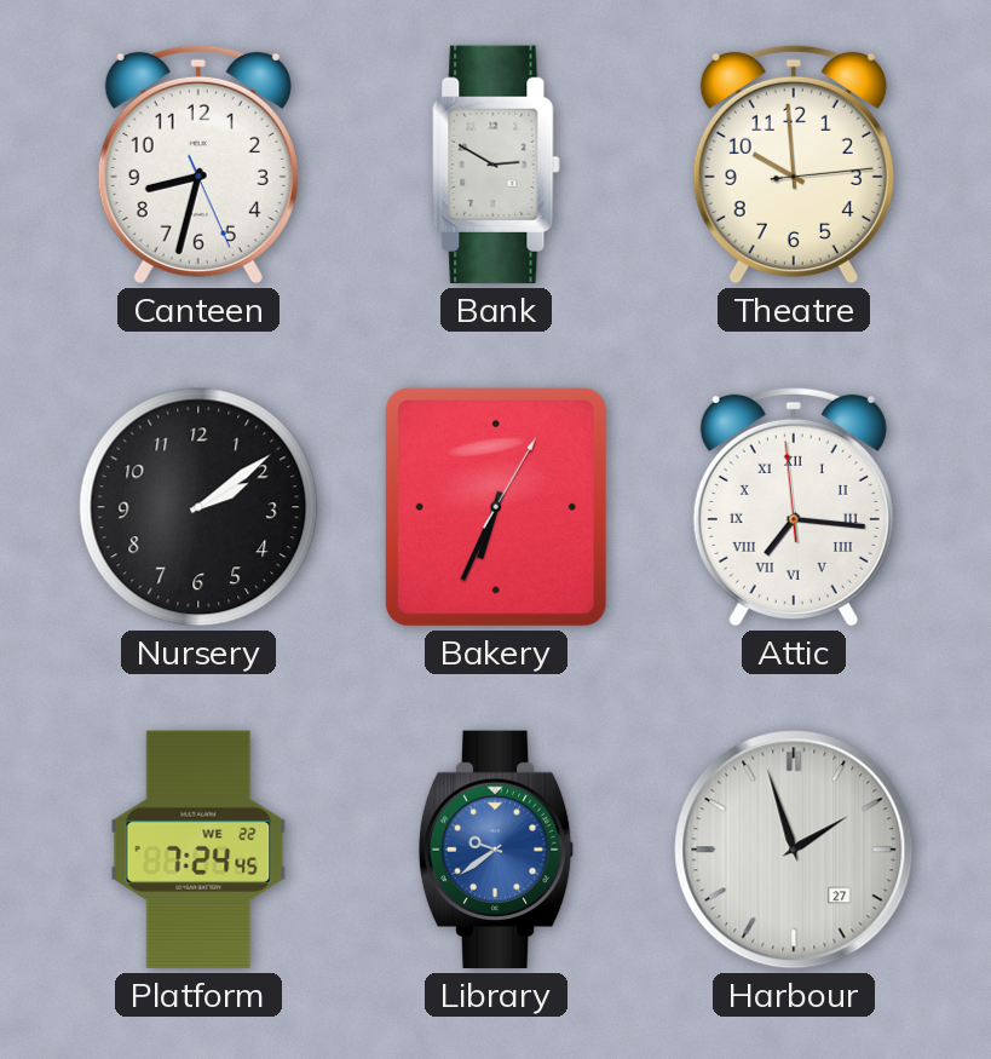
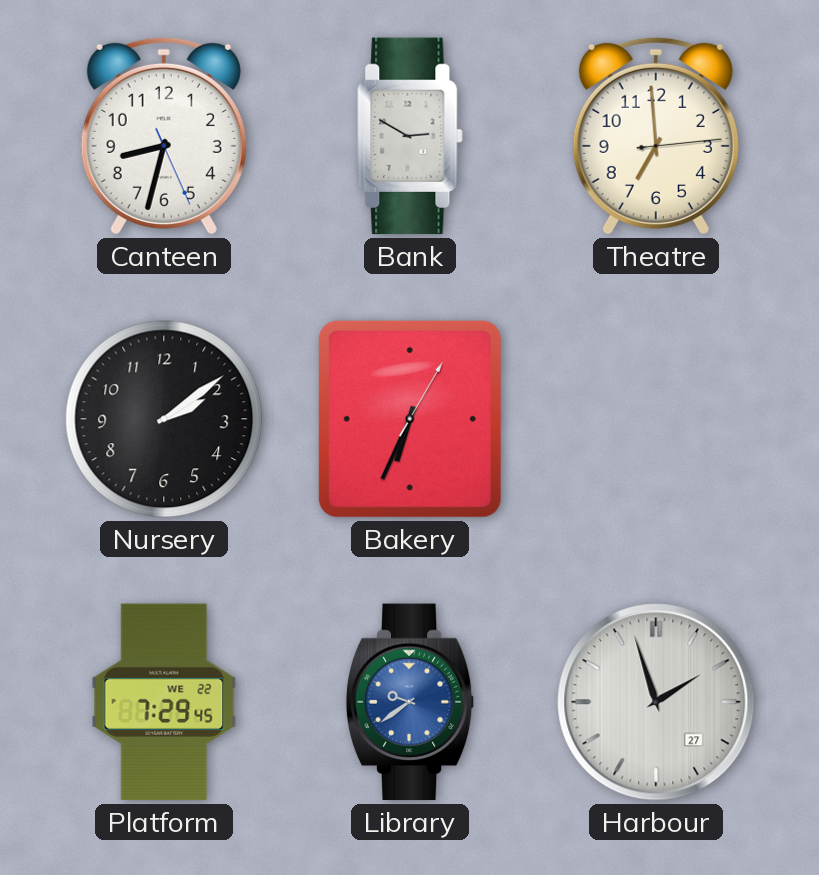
Theatre: 9:59 -> 6:59 (656, 136)
Attic: 7:15 -> none (794, 507)
Platform: 7:24 -> 7:29 (164, 702)
